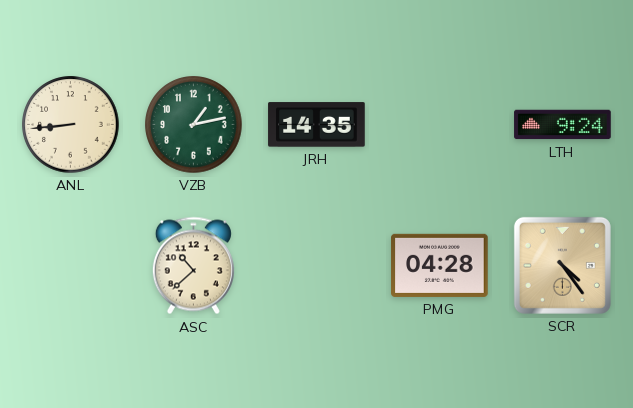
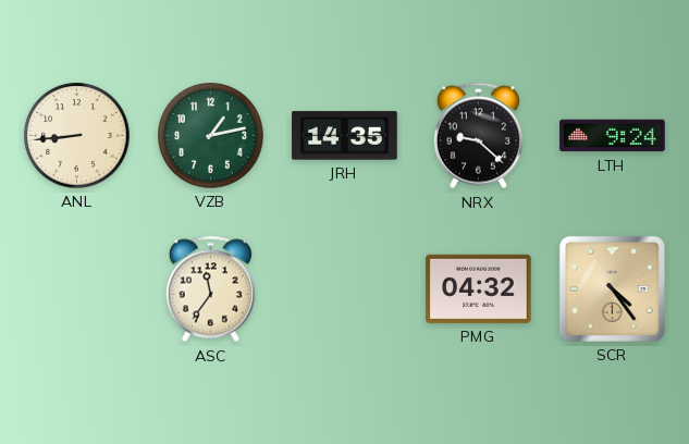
NRX: none -> 9:22 (478, 136)
ASC: 10:38 -> 11:36 (210, 289)
PMG: 04:28 -> 04:32 (479, 288)
